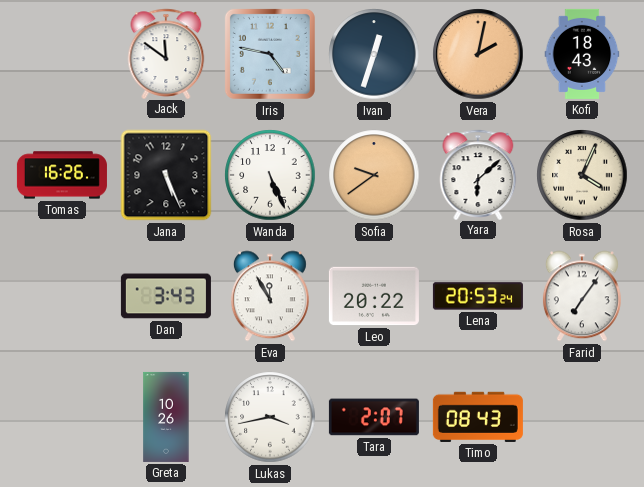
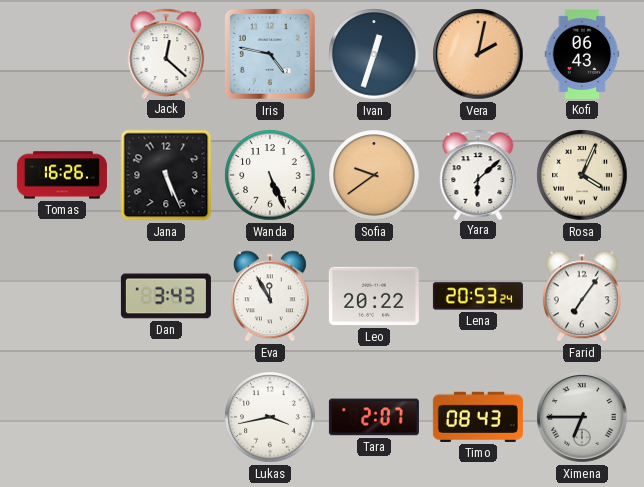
Jack: 11:51 -> 12:22 (166, 53)
Kofi: 18:43 -> 06:43 (582, 54)
Greta: 10:26 -> none (166, 417)
Ximena: none -> 6:45 (582, 417)
